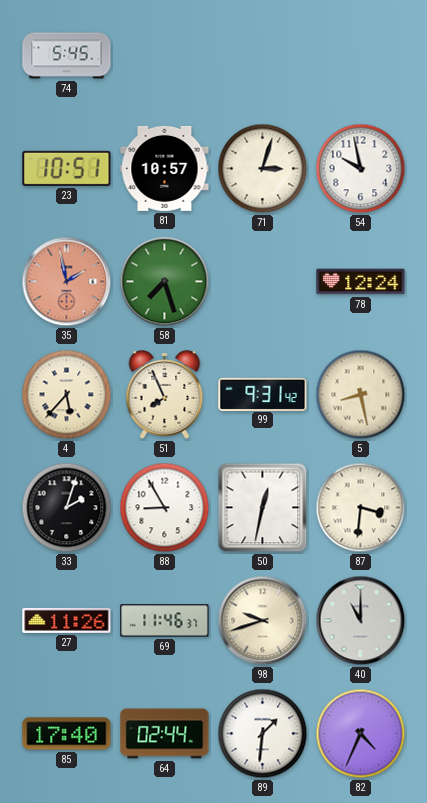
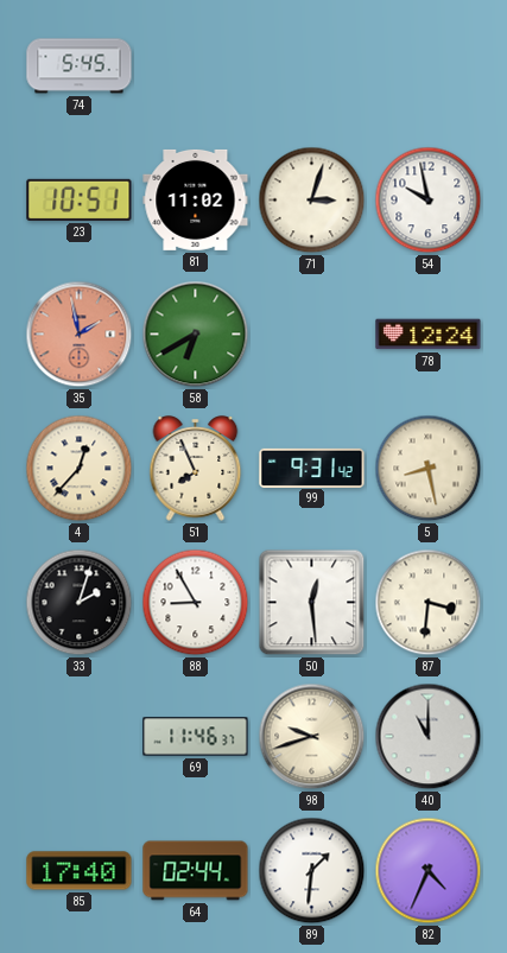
81: 10:57 -> 11:02 (196, 199)
58: 7:27 -> 6:40 (196, 335)
4: 5:37 -> 12:37 (80, 469)
50: 12:32 -> 12:29 (312, 603)
27: 11:26 -> none (67, 620)
